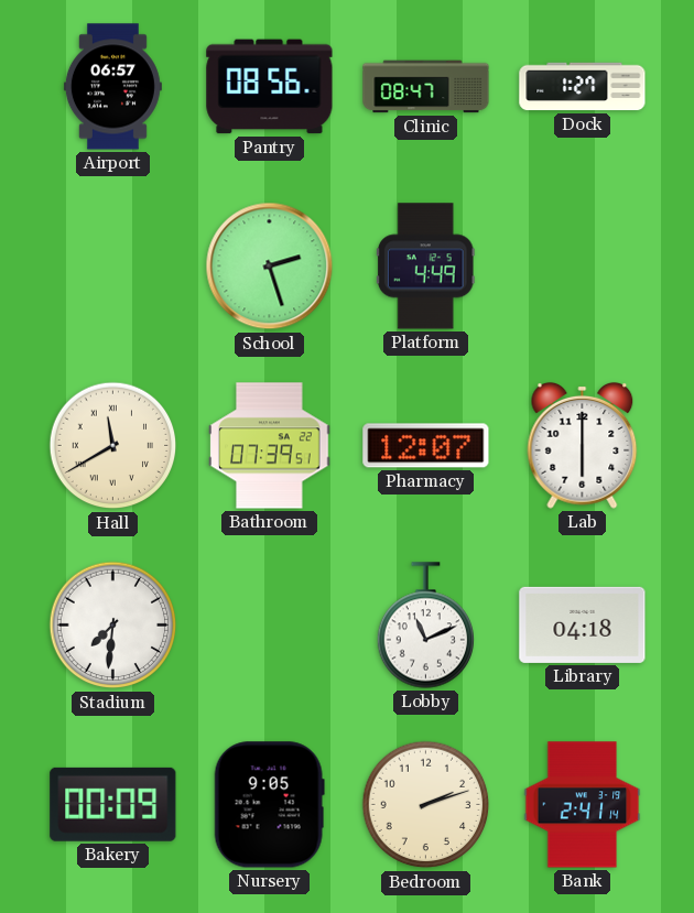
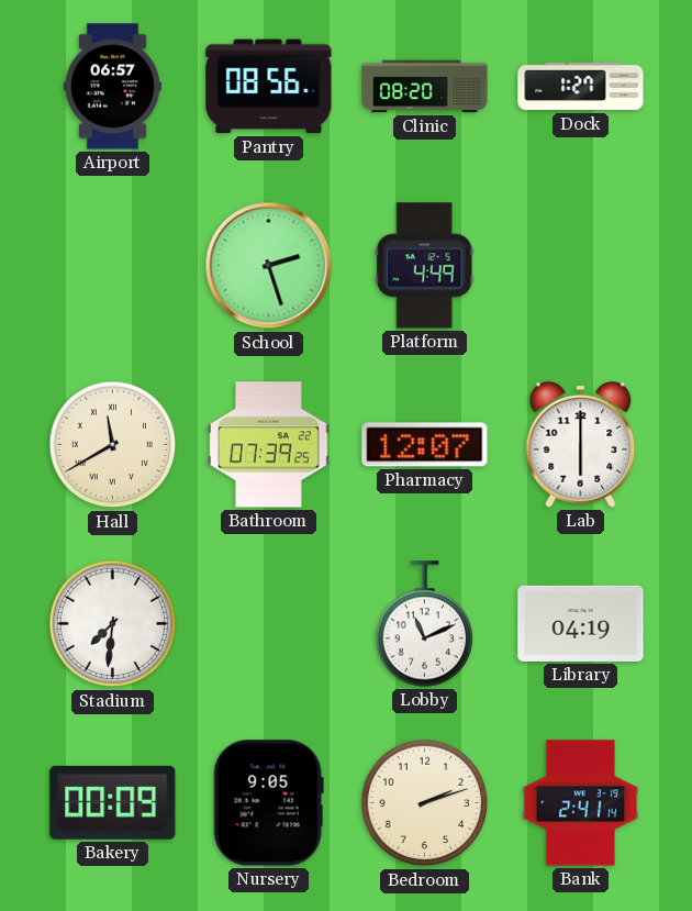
Clinic: 08:47 -> 08:20 (425, 87)
Bathroom: 07:39:51 -> 07:39:25 (269, 445)
Library: 04:18 -> 04:19 (581, 623)
